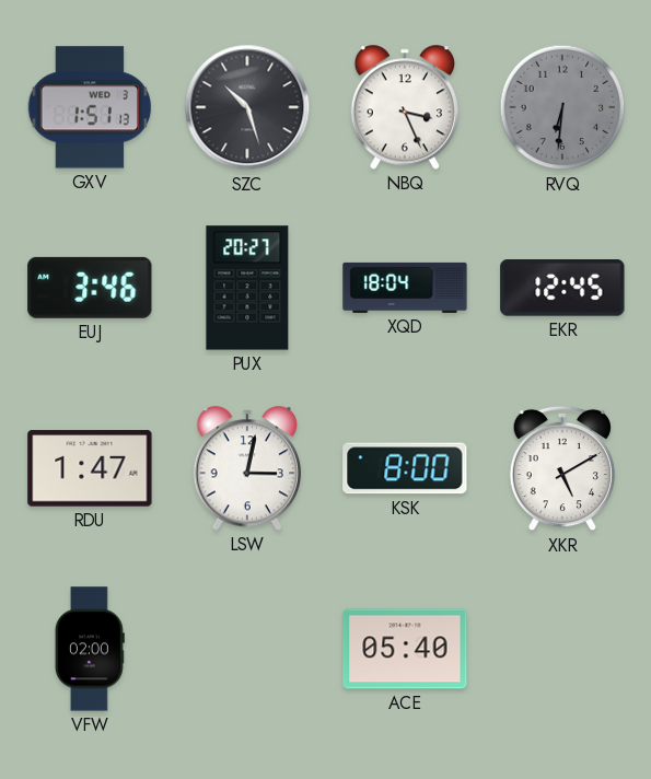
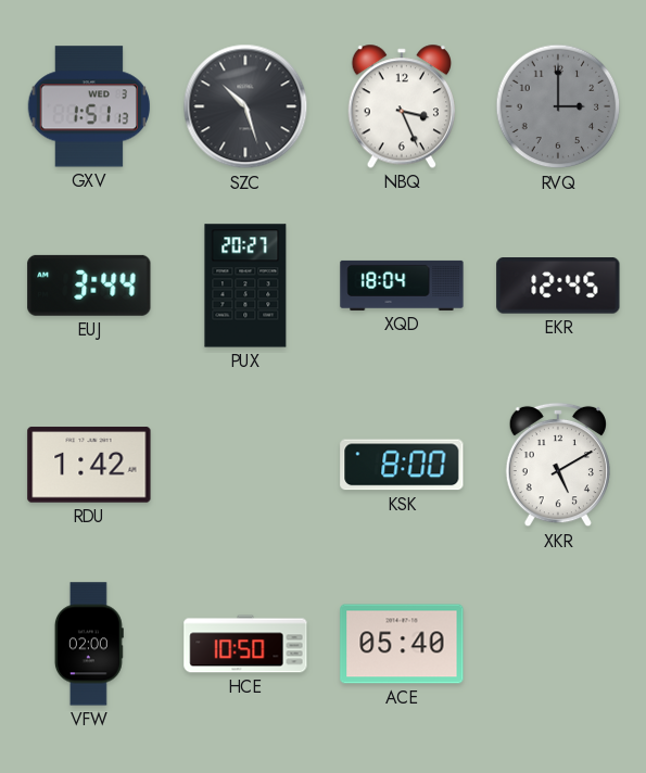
RVQ: 6:31 -> 3:00 (558, 106)
EUJ: 3:46 -> 3:44 (89, 286)
RDU: 1:47 -> 1:42 (89, 465)
LSW: 3:02 -> none (246, 468)
HCE: none -> 10:50 (245, 644)
